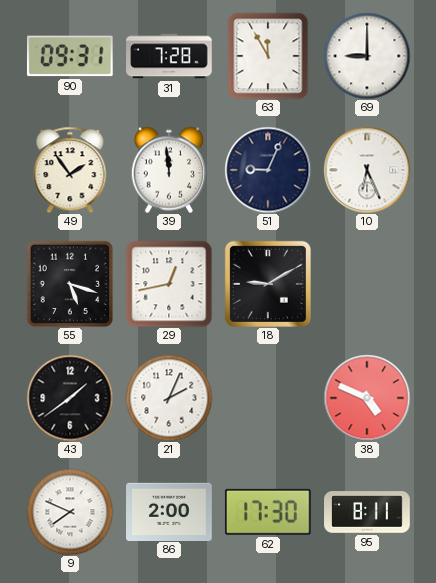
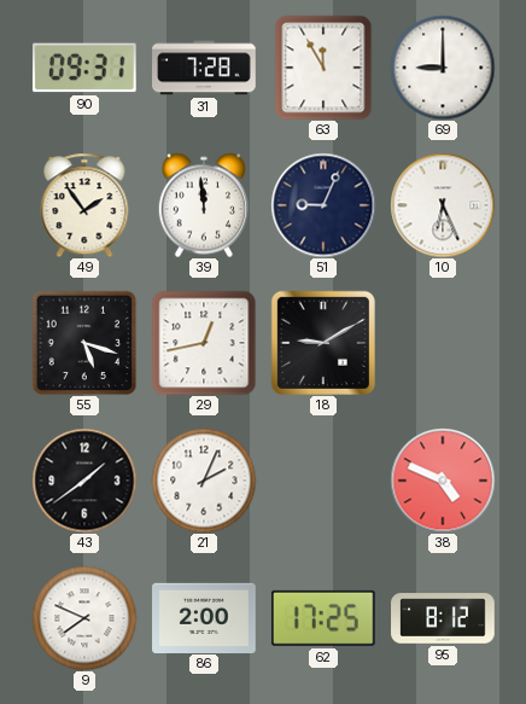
62: 17:30 -> 17:25 (323, 618)
95: 8:11 -> 8:12 (443, 618)
